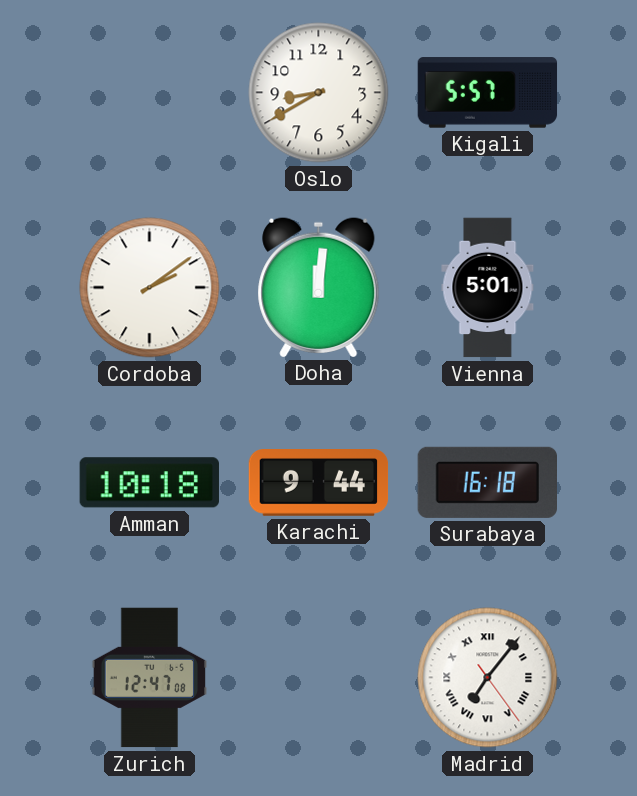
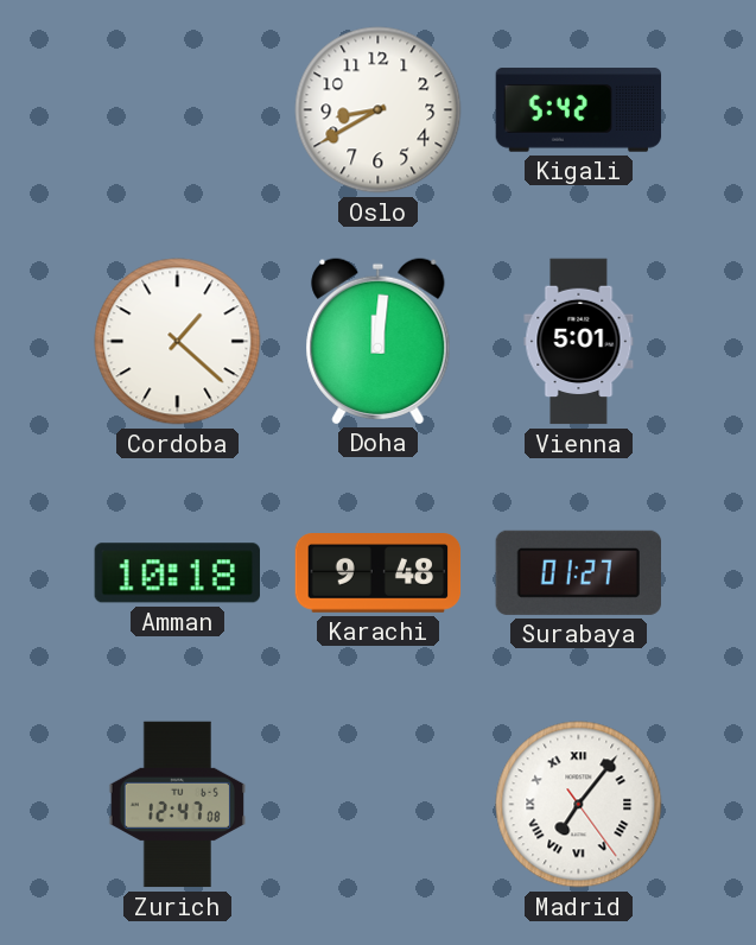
Kigali: 5:57 -> 5:42 (579, 110)
Cordoba: 2:09 -> 1:22 (178, 342)
Karachi: 9:44 -> 9:48 (379, 573)
Surabaya: 16:18 -> 01:27 (578, 572)
